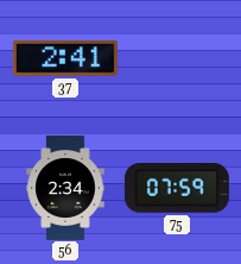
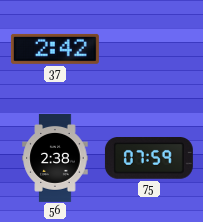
37: 2:41 -> 2:42 (55, 49)
56: 2:34 -> 2:38 (55, 158)
